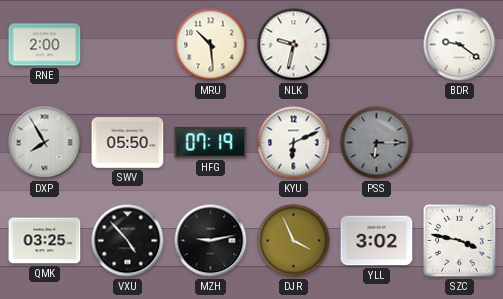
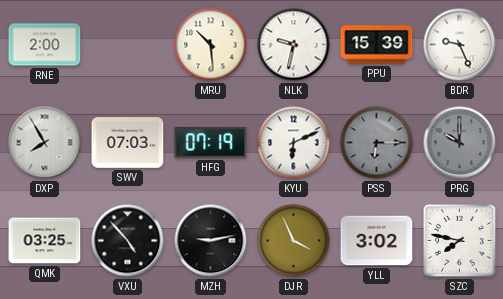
PPU: none -> 15:39 (377, 45)
BDR: 9:21 -> 9:26 (460, 45)
SWV: 05:50 -> 07:03 (128, 143)
PRG: none -> 10:00 (460, 143)
SZC: 3:47 -> 7:47 (460, 241)
